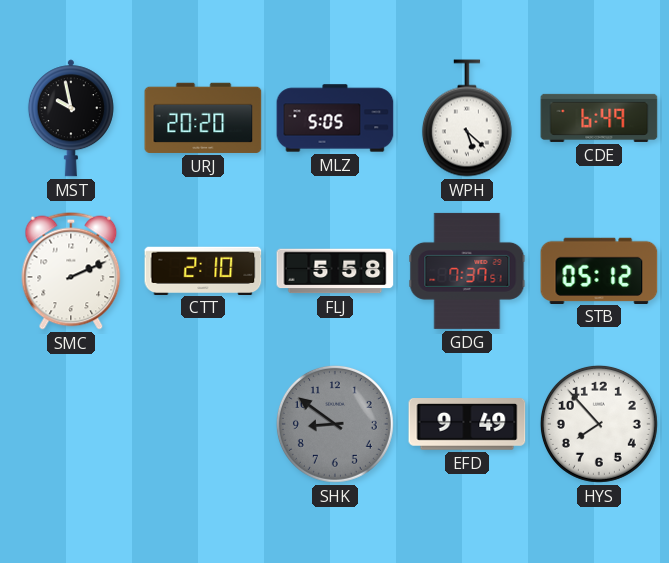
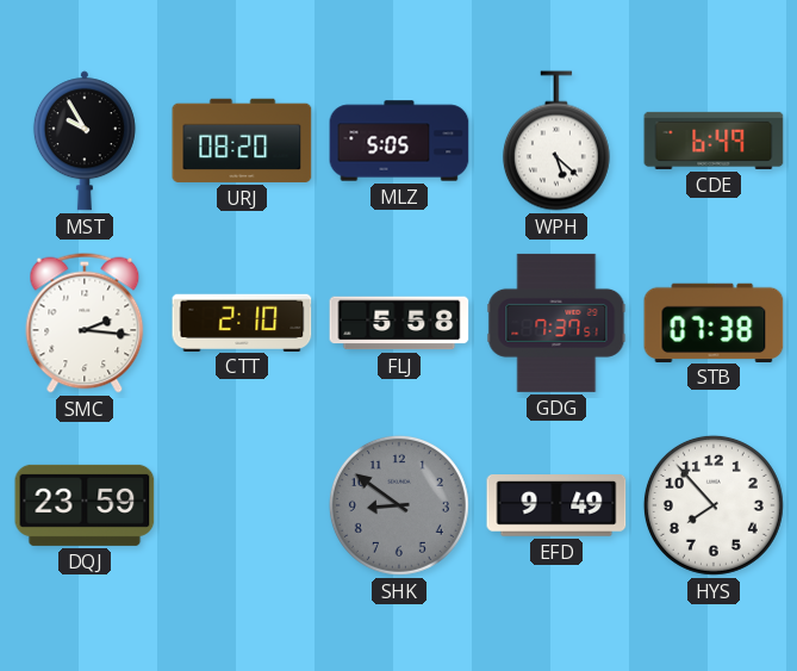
MST: 9:58 -> 9:55 (85, 141)
URJ: 20:20 -> 08:20 (242, 141)
SMC: 2:11 -> 2:16 (85, 323)
STB: 05:12 -> 07:38 (714, 322)
DQJ: none -> 23:59 (85, 505)
